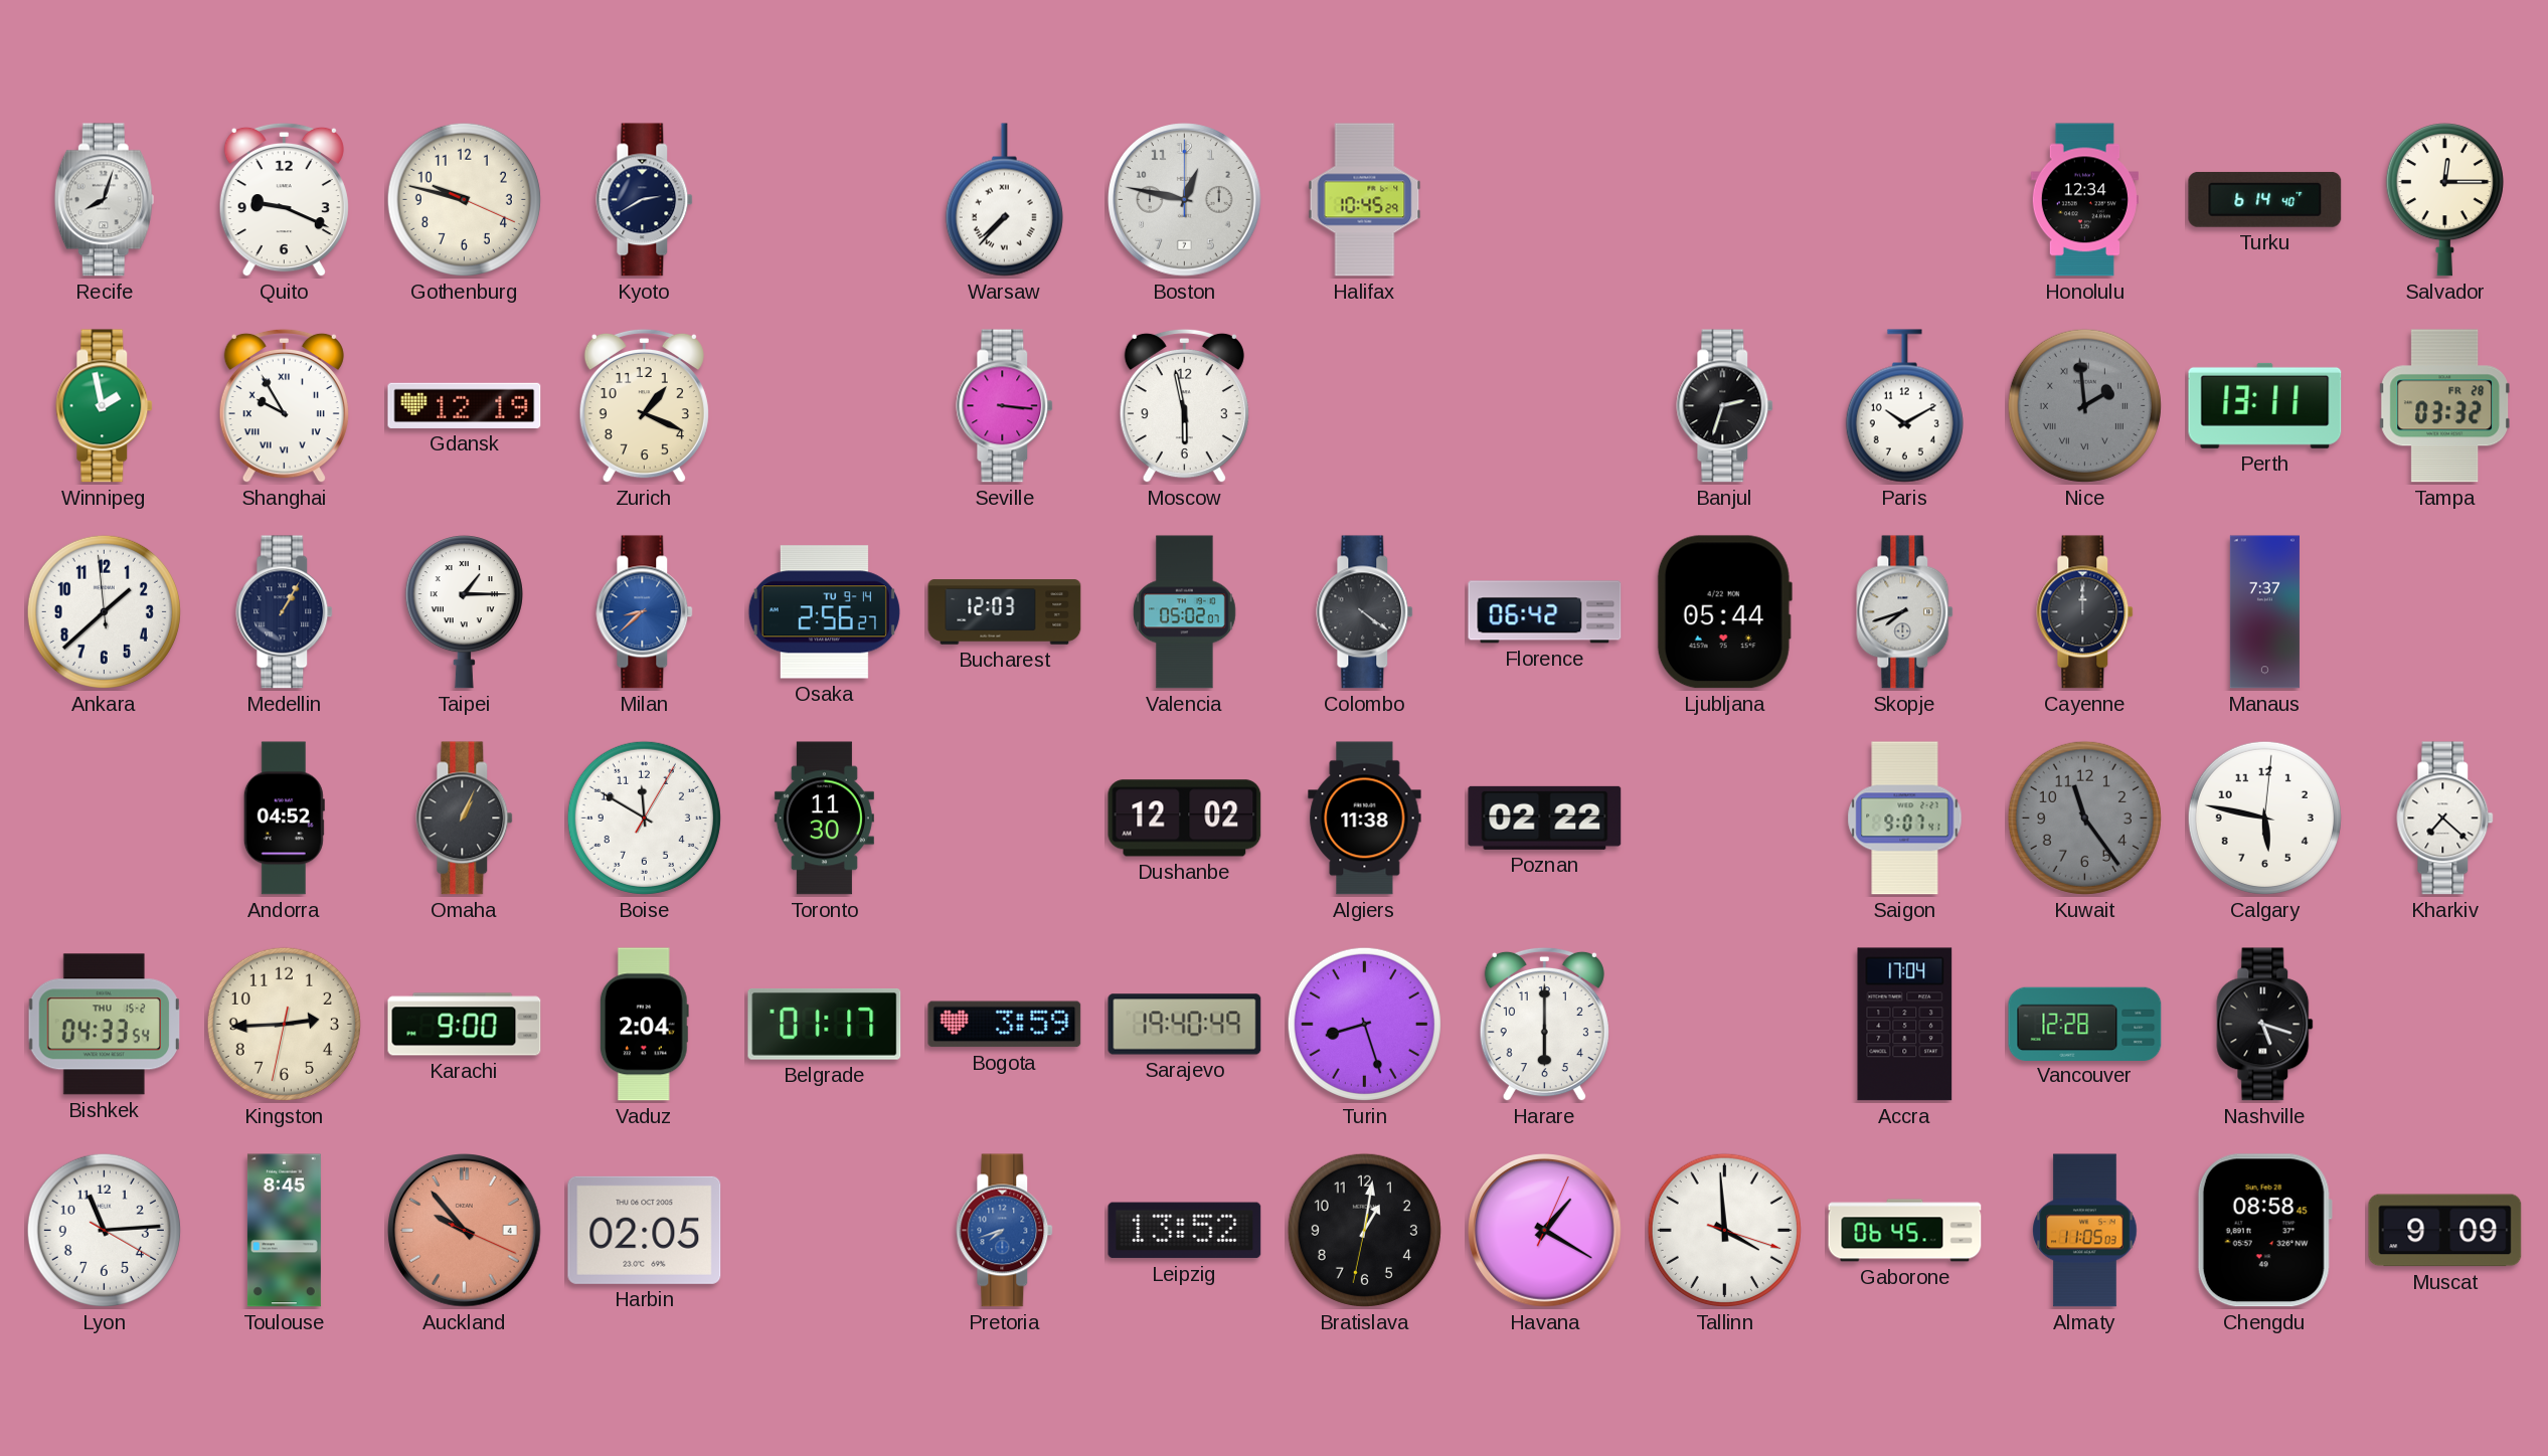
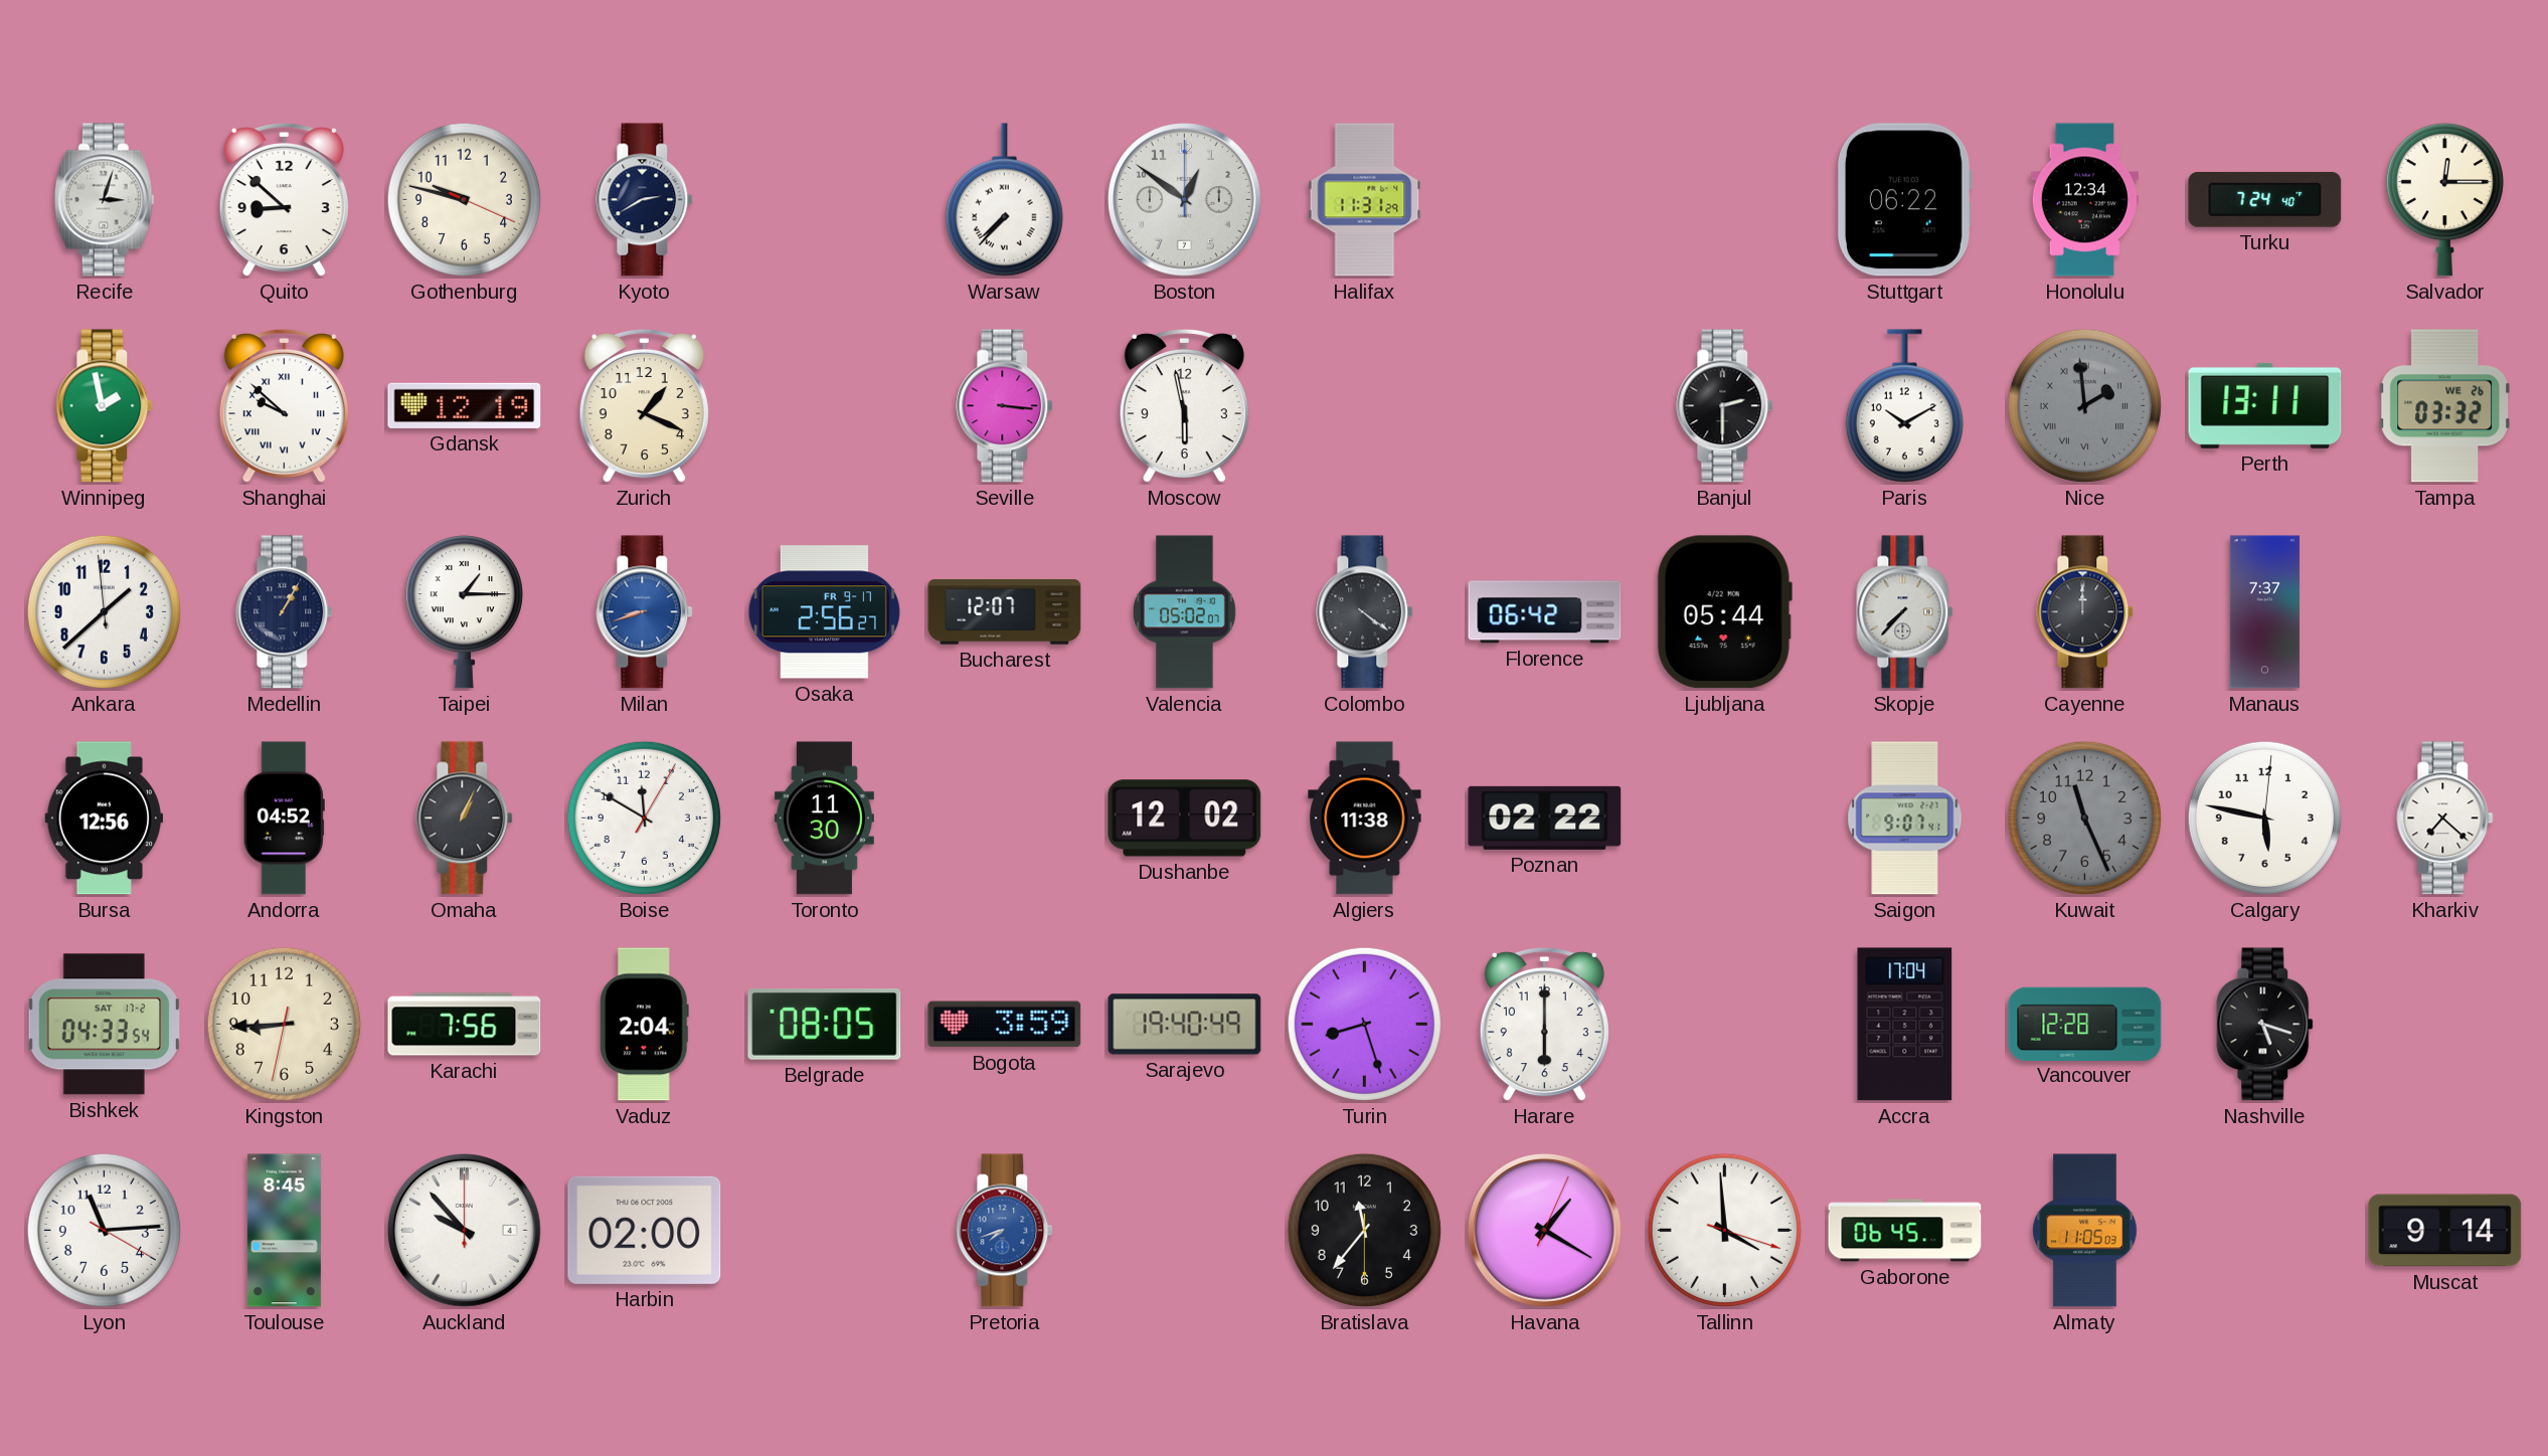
Recife: 8:03 -> 3:03 (104, 200)
Quito: 9:19 -> 8:52 (284, 200)
Boston: 12:47 -> 12:51 (1185, 200)
Halifax: 10:45 -> 11:31 (1365, 200)
Stuttgart: none -> 06:22 (1904, 200)
Turku: 6:14 -> 7:24 (2265, 199)
Shanghai: 9:55 -> 9:52 (284, 406)
Banjul: 2:33 -> 2:30 (1725, 406)
Tampa date: FR 28 -> WE 26 (2444, 406)
Milan: 8:38 -> 8:42 (645, 612)
Osaka date: TU 9-14 -> FR 9-17 (824, 612)
Bucharest: 12:03 -> 12:07 (1005, 612)
Skopje: 7:42 -> 7:37 (1905, 612)
Bursa: none -> 12:56 (105, 818)
Kuwait: 11:24 -> 11:26 (2084, 817)
Bishkek date: THU 15-2 -> SAT 17-2 (104, 1025)
Kingston: 2:44 -> 8:44 (284, 1024)
Karachi: 9:00 -> 7:56 (465, 1025)
Belgrade: 01:17 -> 08:05 (825, 1025)
Auckland: 9:53:19 -> 9:53:00 (465, 1231)
Auckland dial: salmon -> white (465, 1231)
Harbin: 02:05 -> 02:00 (645, 1230)
Leipzig: 13:52 -> none (1185, 1231)
Bratislava: 1:01 -> 11:36 (1364, 1230)
Chengdu: 08:58 -> none (2264, 1231)
Muscat: 9:09 -> 9:14 (2445, 1231)
